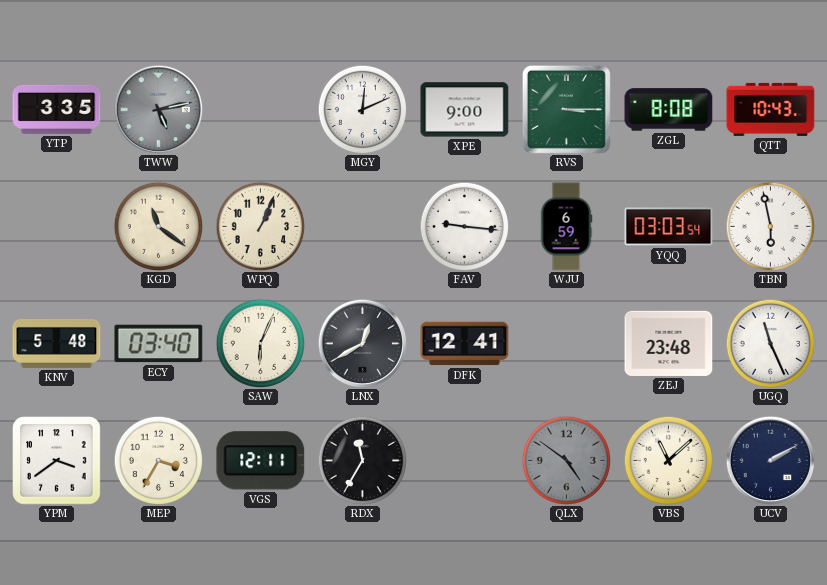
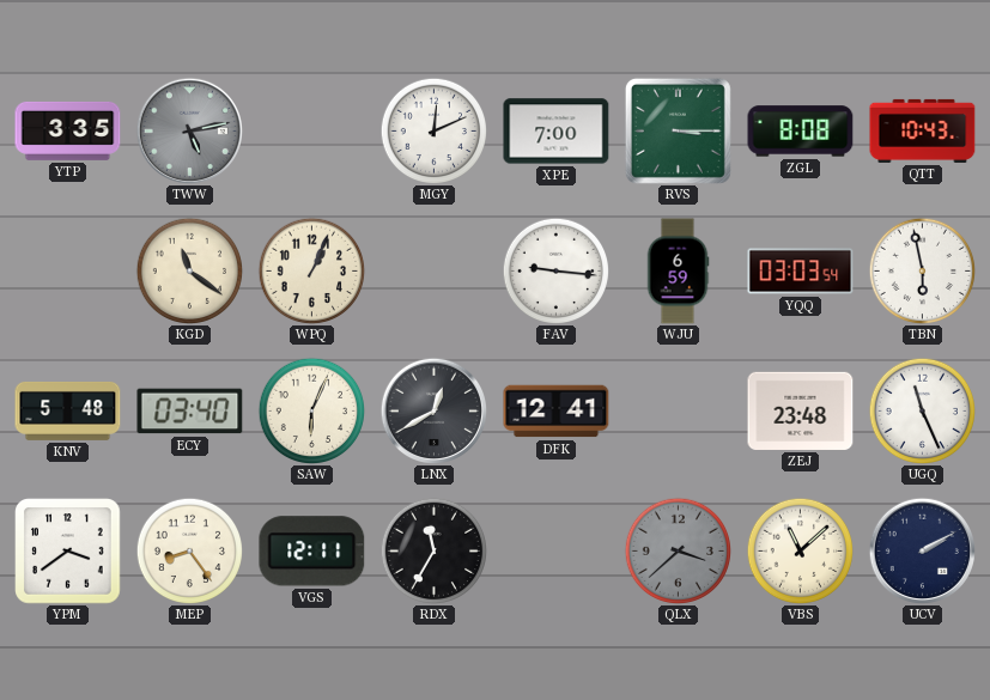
XPE: 9:00 -> 7:00 (557, 132)
MEP: 3:35 -> 8:24 (189, 550)
QLX: 4:51 -> 3:38 (678, 550)
